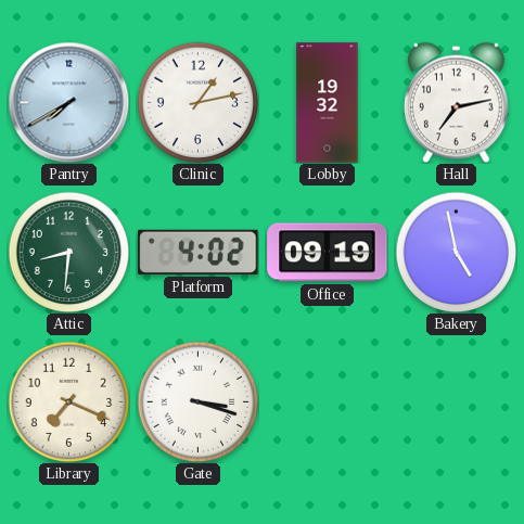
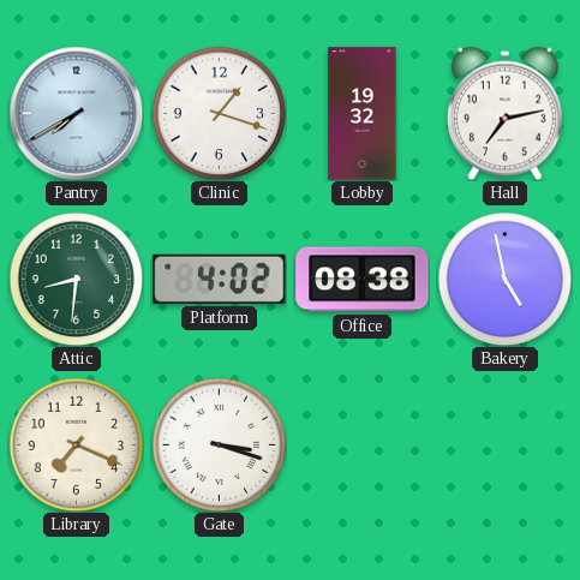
Clinic: 1:13 -> 1:18 (219, 113)
Office: 09:19 -> 08:38 (363, 280)
